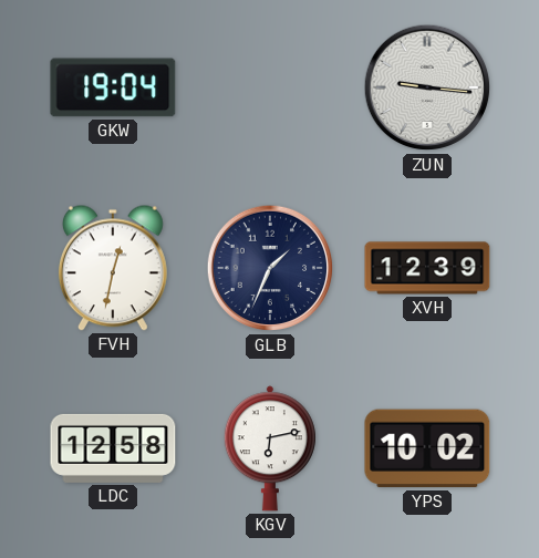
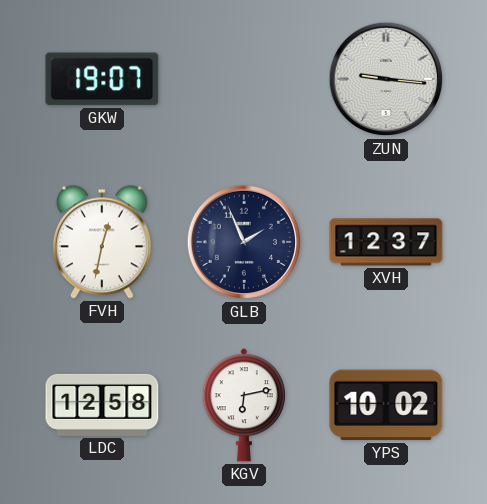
GKW: 19:04 -> 19:07 (102, 79)
GLB: 1:34 -> 1:56 (244, 242)
XVH: 12:39 -> 12:37 (386, 242)
